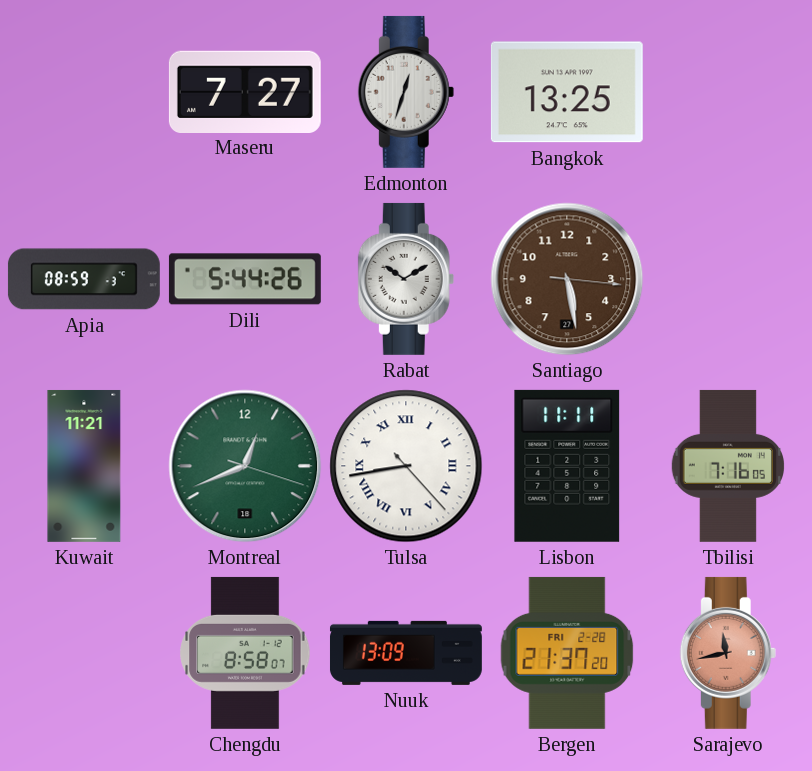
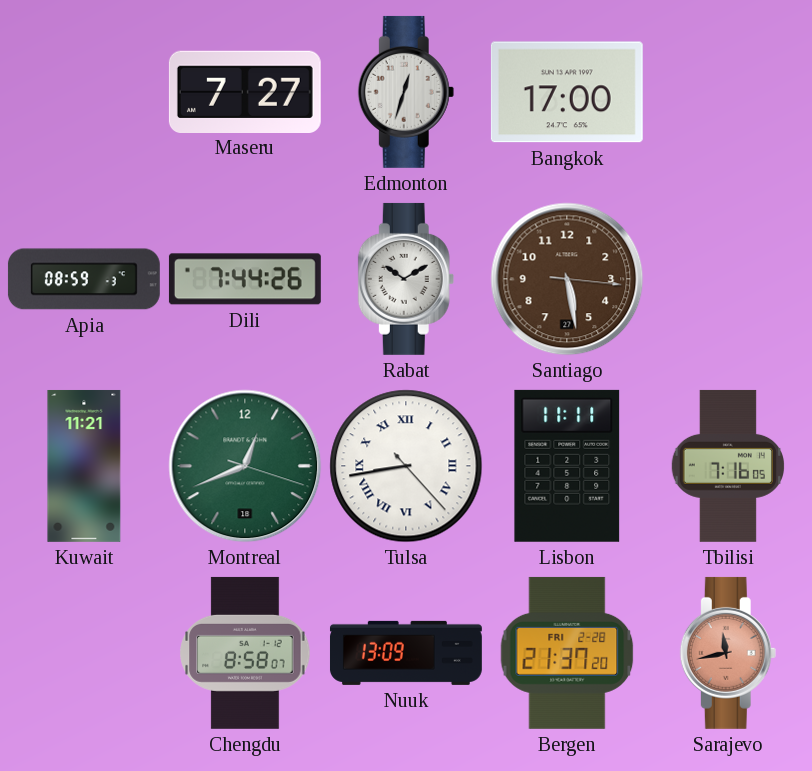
Bangkok: 13:25 -> 17:00 (567, 92)
Dili: 5:44 -> 7:44 (245, 279)
